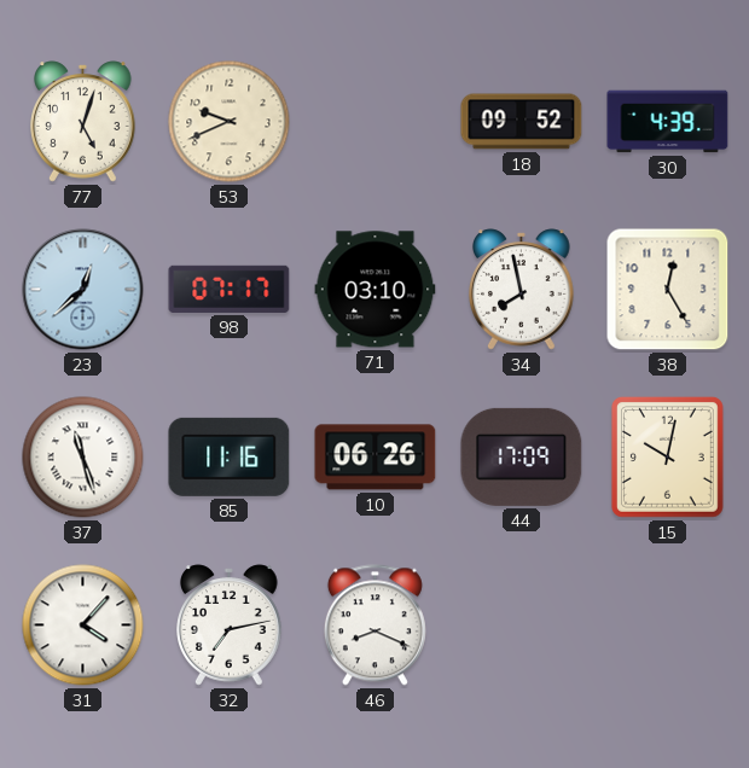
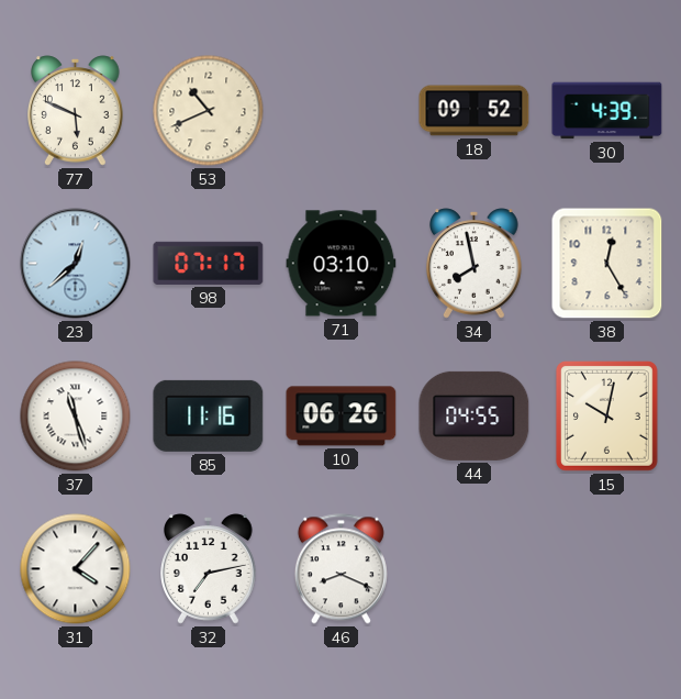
77: 5:03 -> 5:49 (76, 111)
53: 9:41 -> 10:41 (209, 111)
44: 17:09 -> 04:55 (475, 415)
